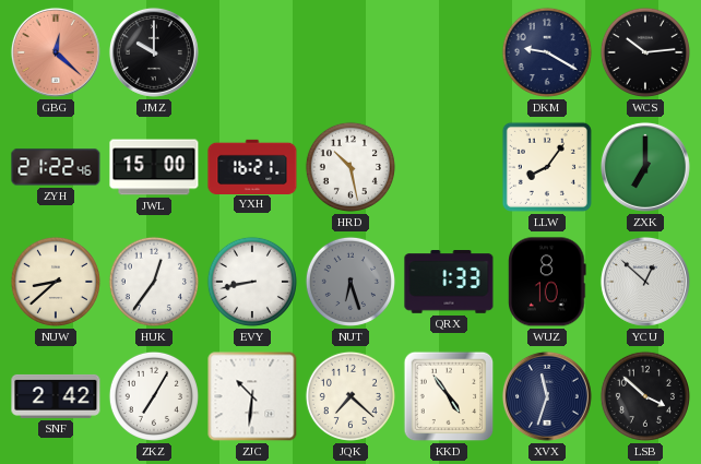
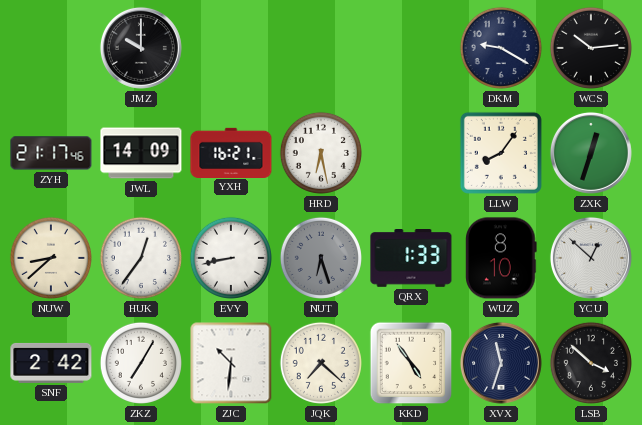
GBG: 12:22 -> none (56, 52)
ZYH: 21:22 -> 21:17 (51, 153)
JWL: 15:00 -> 14:09 (141, 153)
HRD: 10:28 -> 6:28 (321, 153)
ZXK: 7:00 -> 12:33 (591, 153)
